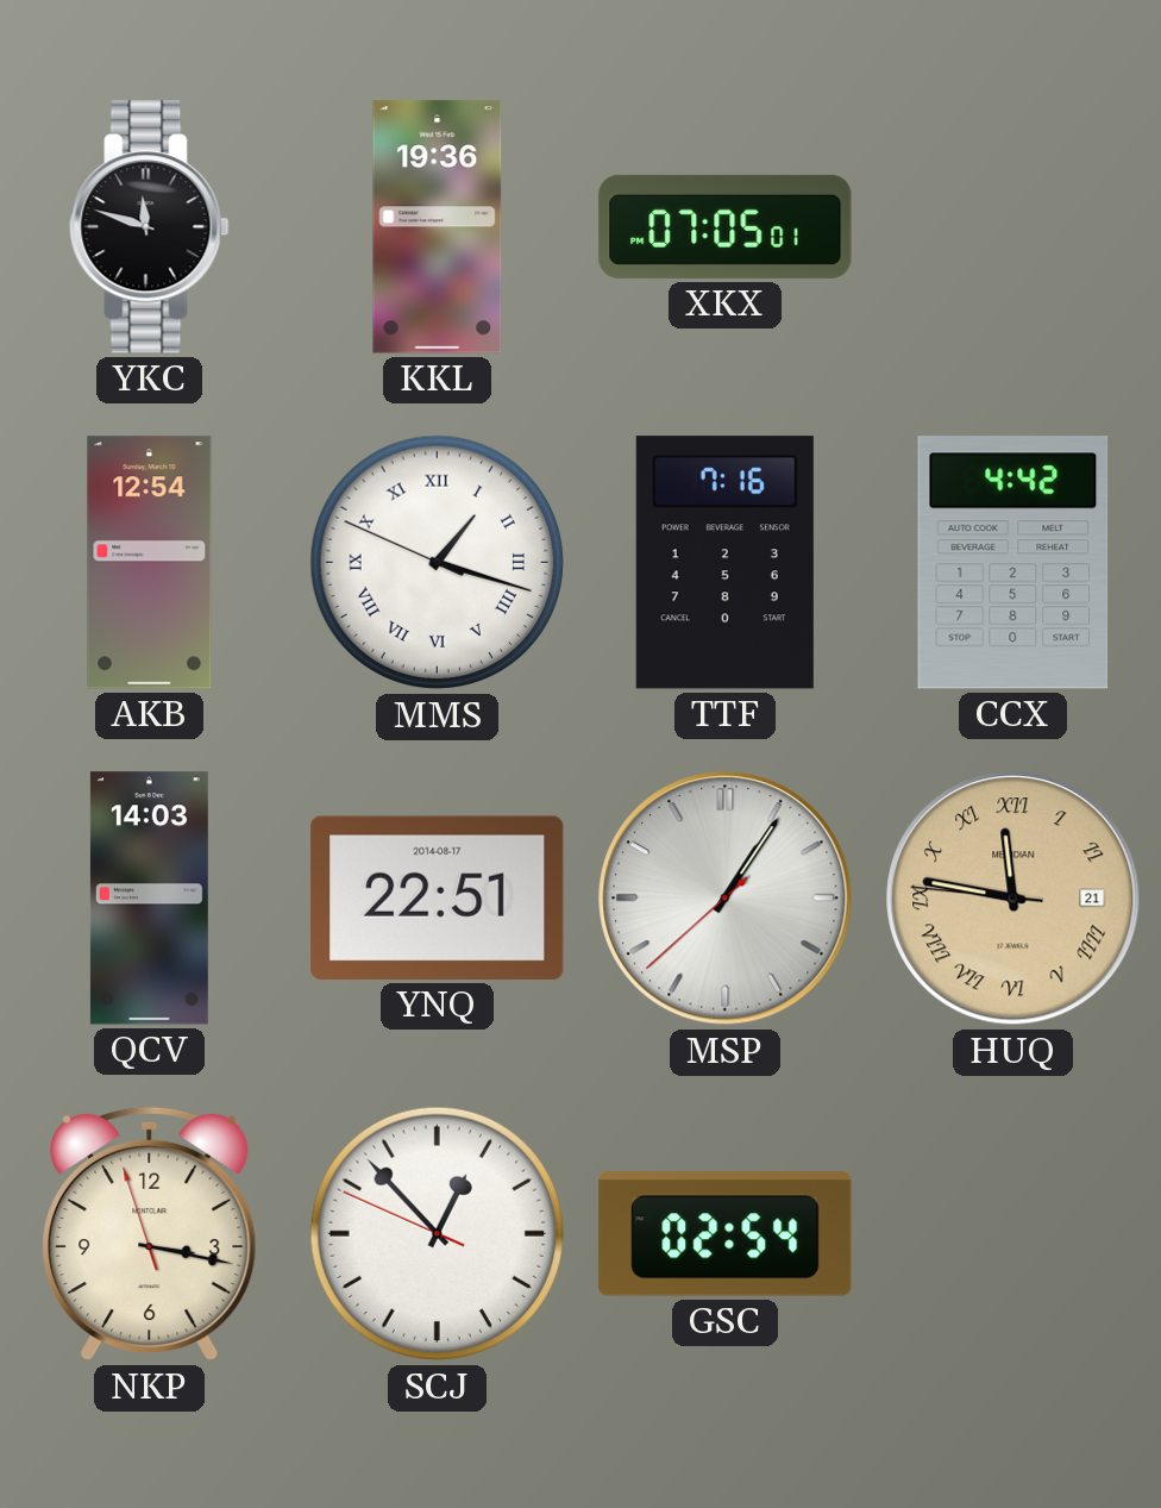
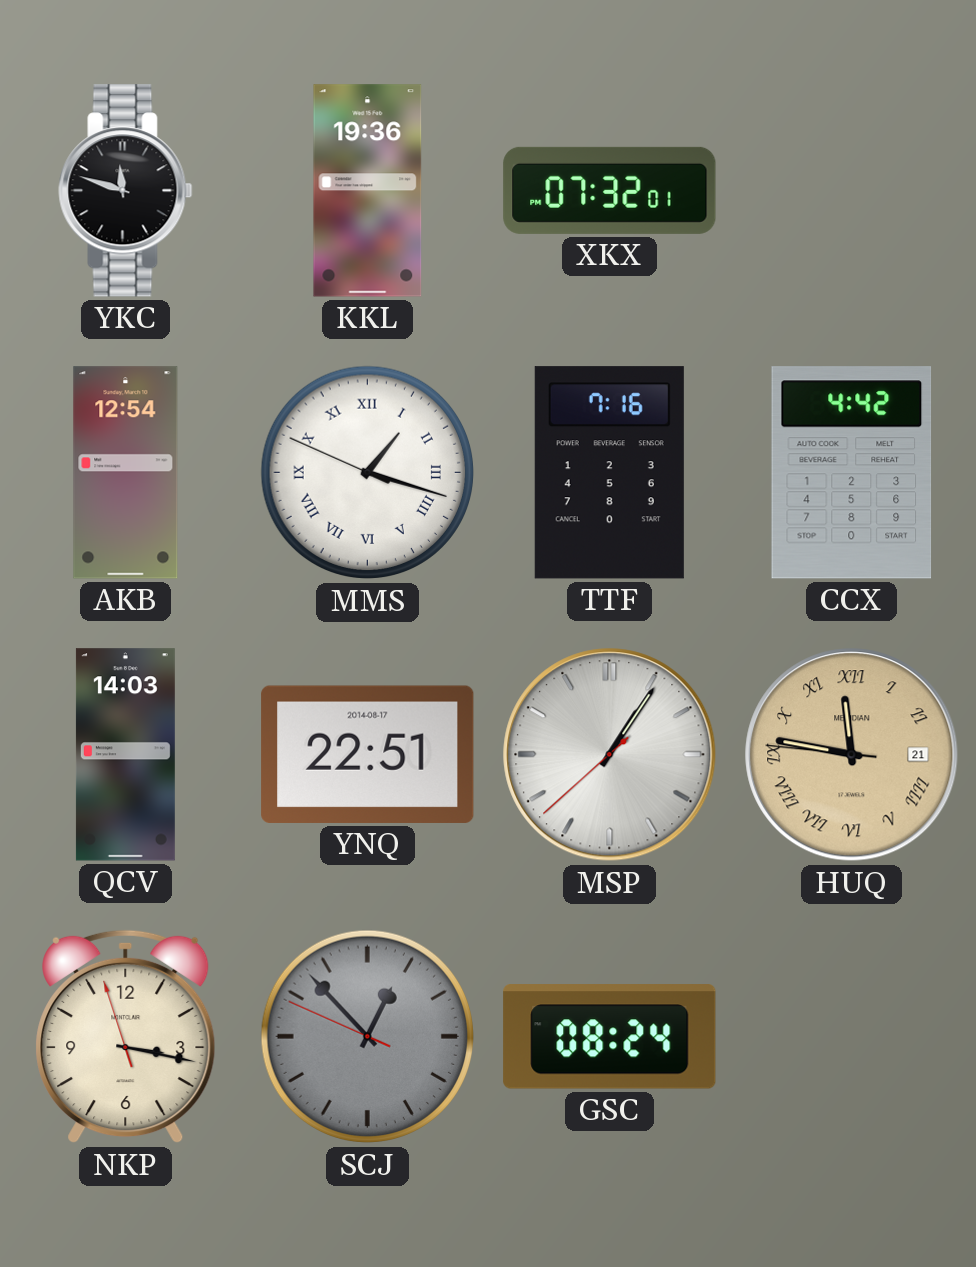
XKX: 07:05 -> 07:32 (610, 190)
SCJ dial: white -> grey (368, 1037)
GSC: 02:54 -> 08:24 (610, 1037)
